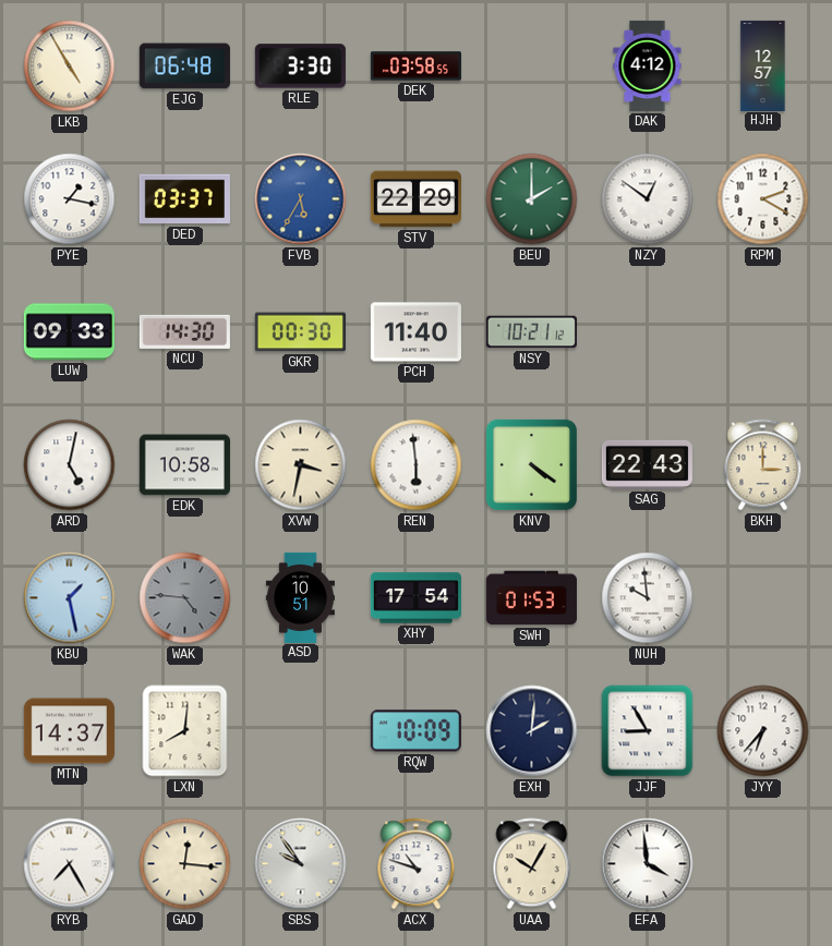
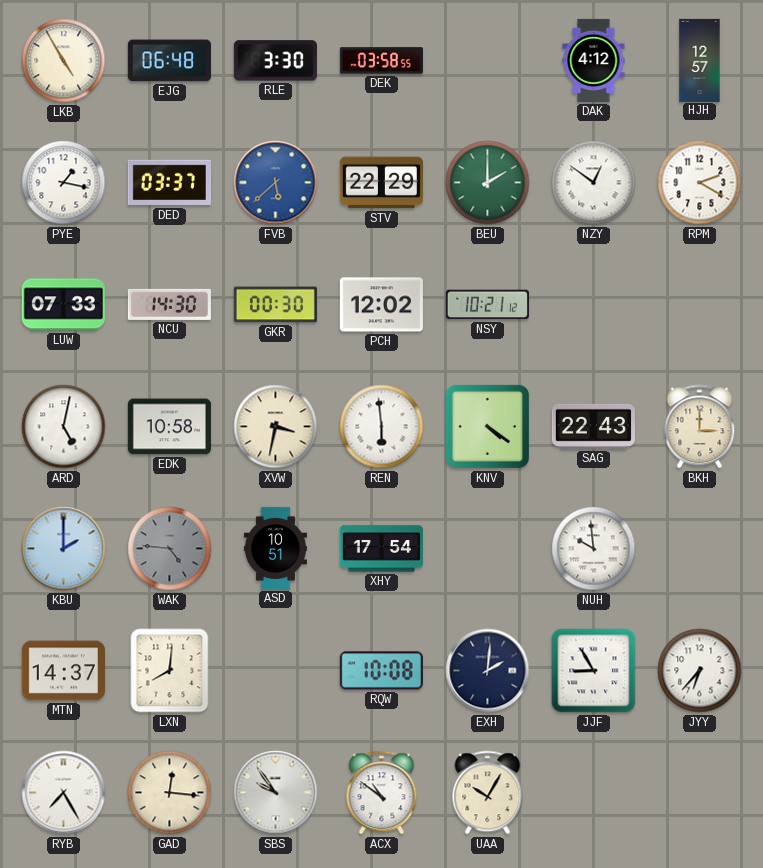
FVB: 5:35 -> 5:38 (276, 183)
LUW: 09:33 -> 07:33 (63, 305)
PCH: 11:40 -> 12:02 (381, 305)
KBU: 1:28 -> 2:00 (64, 549)
SWH: 01:53 -> none (531, 598)
RQW: 10:09 -> 10:08 (381, 671)
ACX: 10:48 -> 10:51 (382, 793)
EFA: 3:59 -> none (648, 864)
